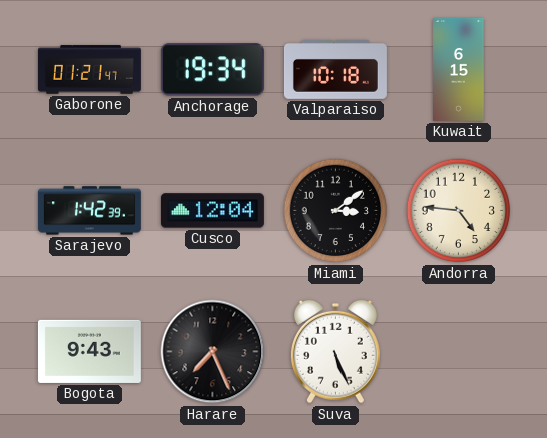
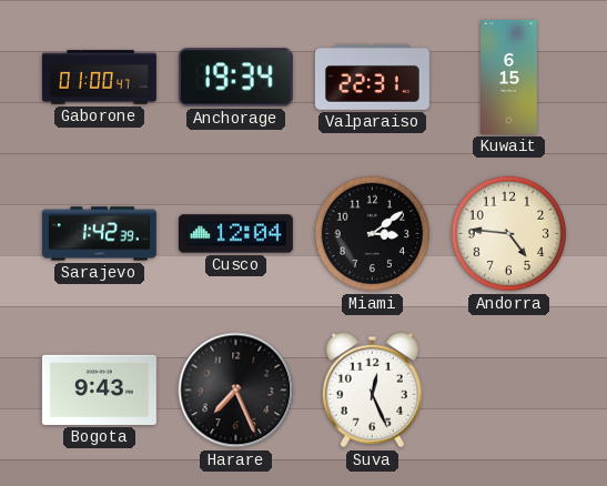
Gaborone: 01:21 -> 01:00 (99, 78)
Valparaiso: 10:18 -> 22:31 (372, 78)
Suva: 5:26 -> 12:26 (372, 391)
